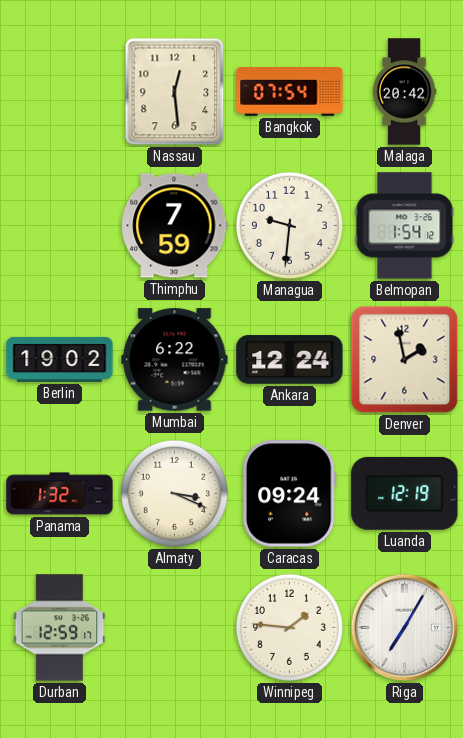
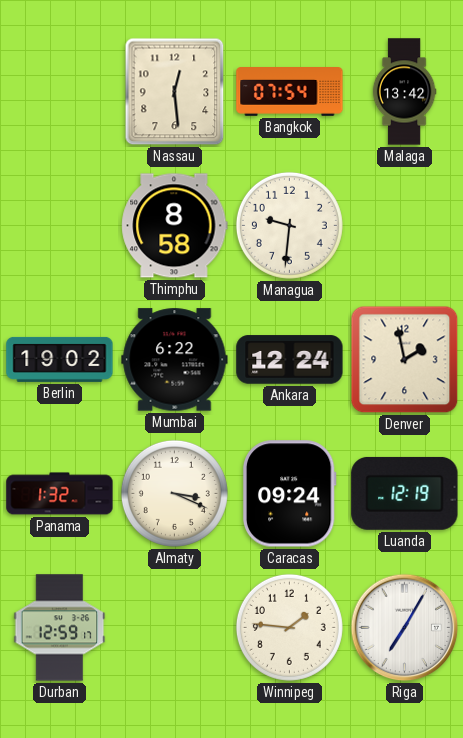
Malaga: 20:42 -> 13:42 (404, 92)
Thimphu: 7:59 -> 8:58 (175, 226)
Belmopan: 1:54 -> none (405, 226)
